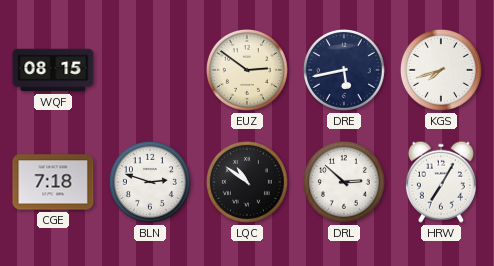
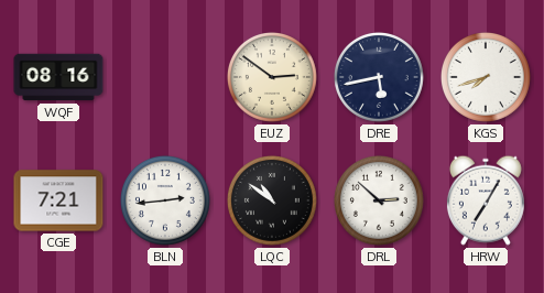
WQF: 08:15 -> 08:16 (58, 77)
CGE: 7:18 -> 7:21 (58, 200)
BLN: 2:48 -> 2:44 (165, 200)
